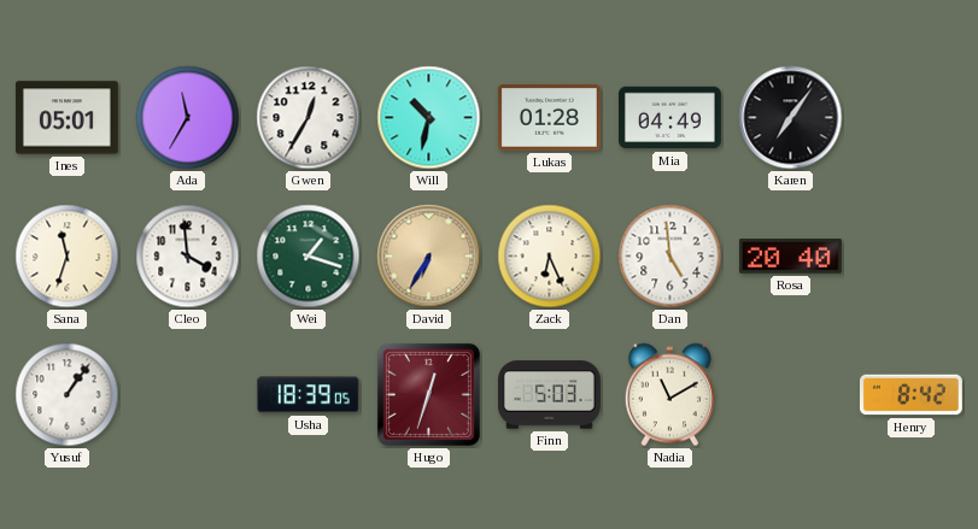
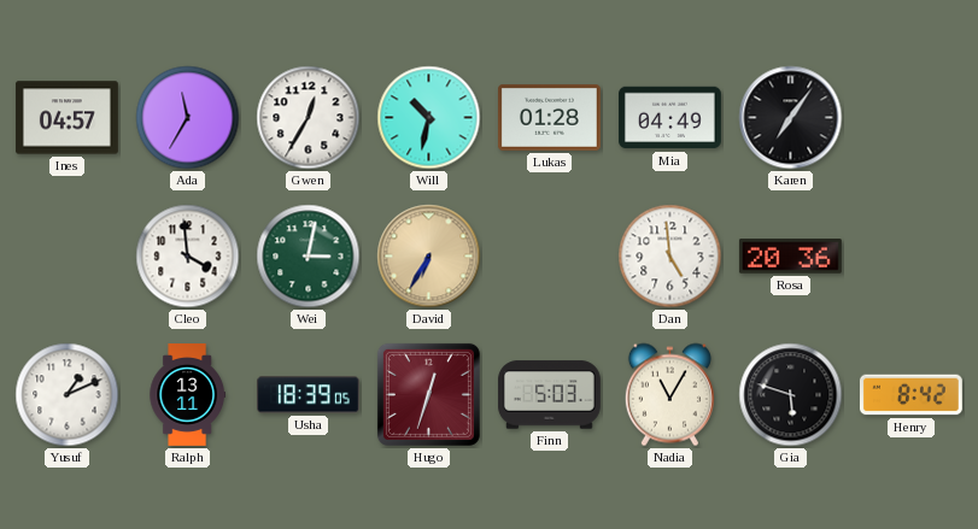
Ines: 05:01 -> 04:57 (66, 118)
Sana: 11:33 -> none (68, 257)
Wei: 1:18 -> 3:02 (309, 257)
Zack: 6:26 -> none (550, 257)
Rosa: 20:40 -> 20:36 (790, 257)
Yusuf: 1:06 -> 1:11 (68, 395)
Ralph: none -> 13:11 (187, 395)
Nadia: 11:10 -> 11:05 (669, 395)
Gia: none -> 5:48 (791, 395)
